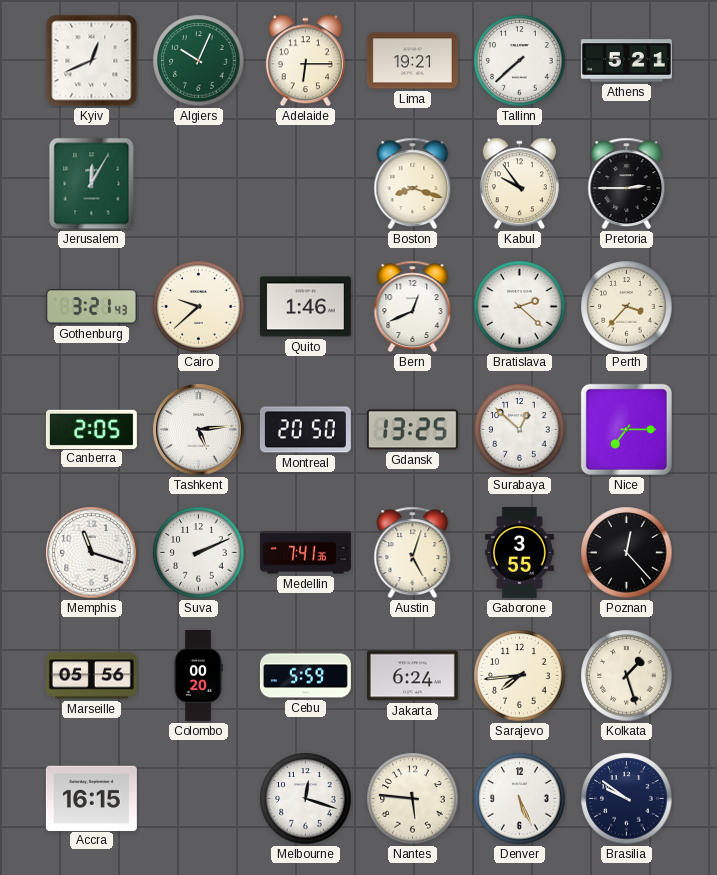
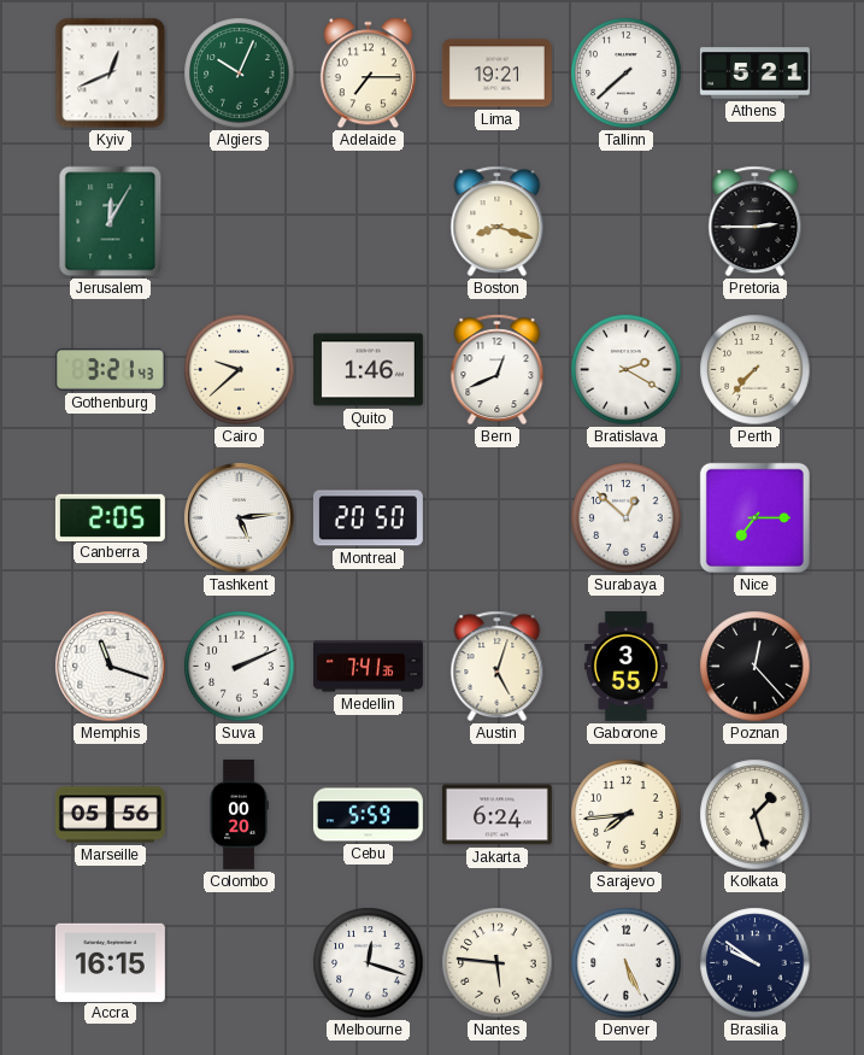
Adelaide: 6:15 -> 7:15 (368, 74)
Kabul: 9:54 -> none (519, 184)
Bratislava: 2:22 -> 2:20 (627, 370)
Perth: 3:37 -> 7:37 (756, 370)
Gdansk: 13:25 -> none (412, 430)
